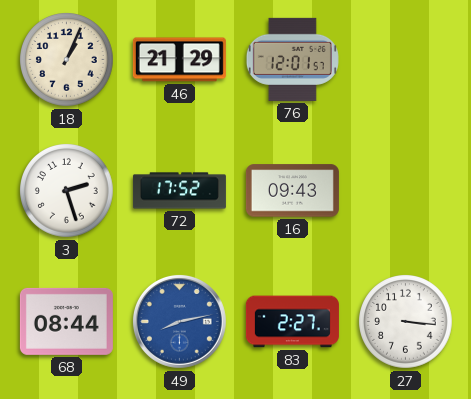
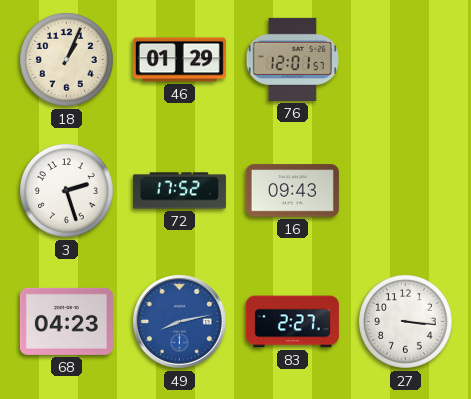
46: 21:29 -> 01:29 (179, 60)
68: 08:44 -> 04:23 (66, 321)
